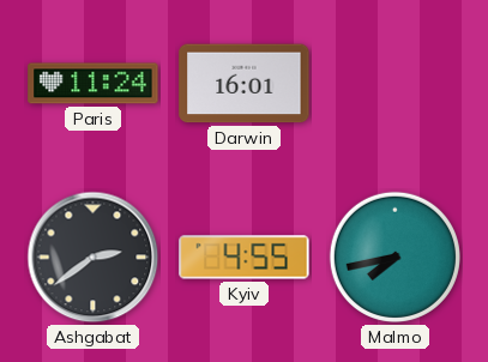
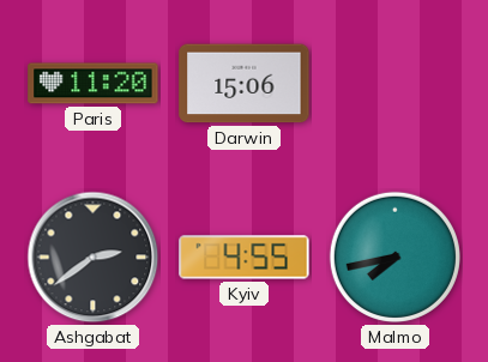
Paris: 11:24 -> 11:20 (94, 84)
Darwin: 16:01 -> 15:06 (245, 84)
